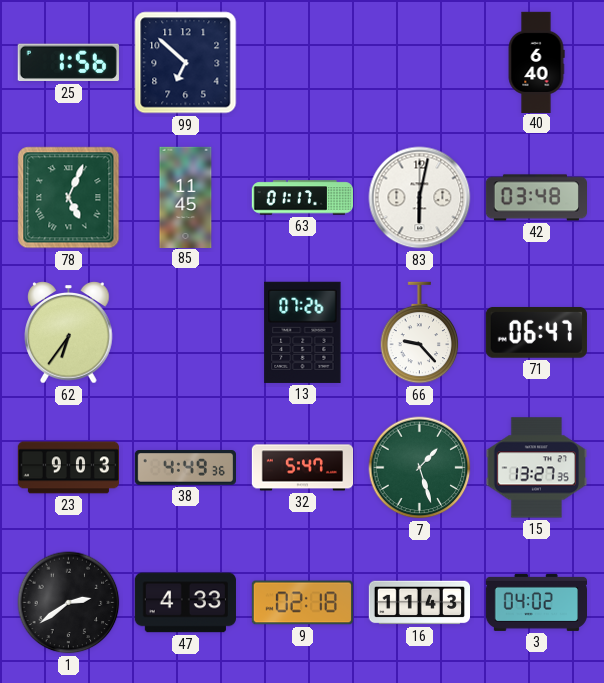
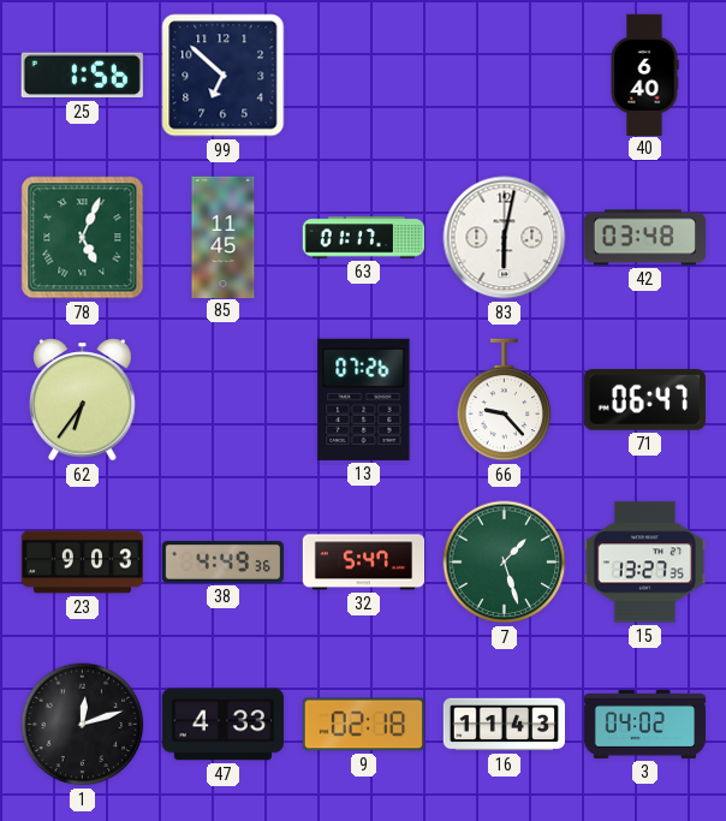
1: 2:39 -> 12:12 (83, 725)
